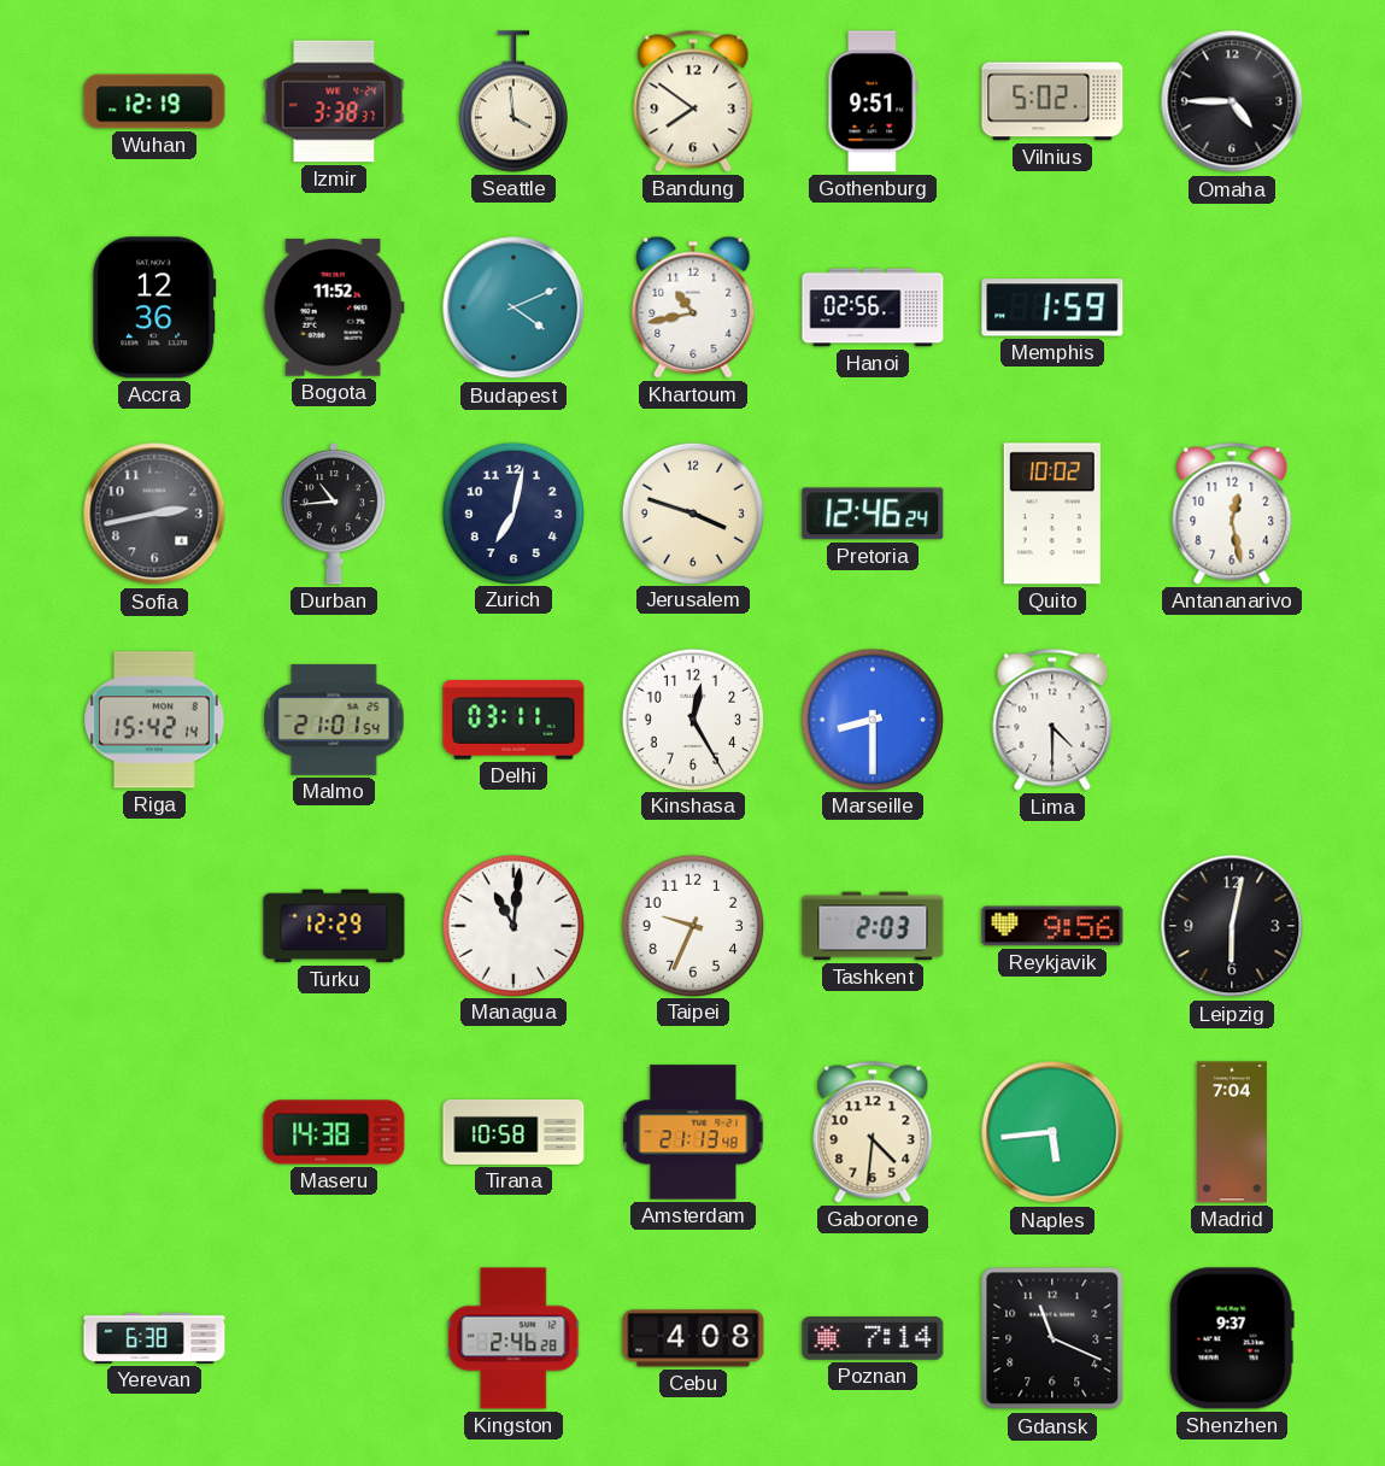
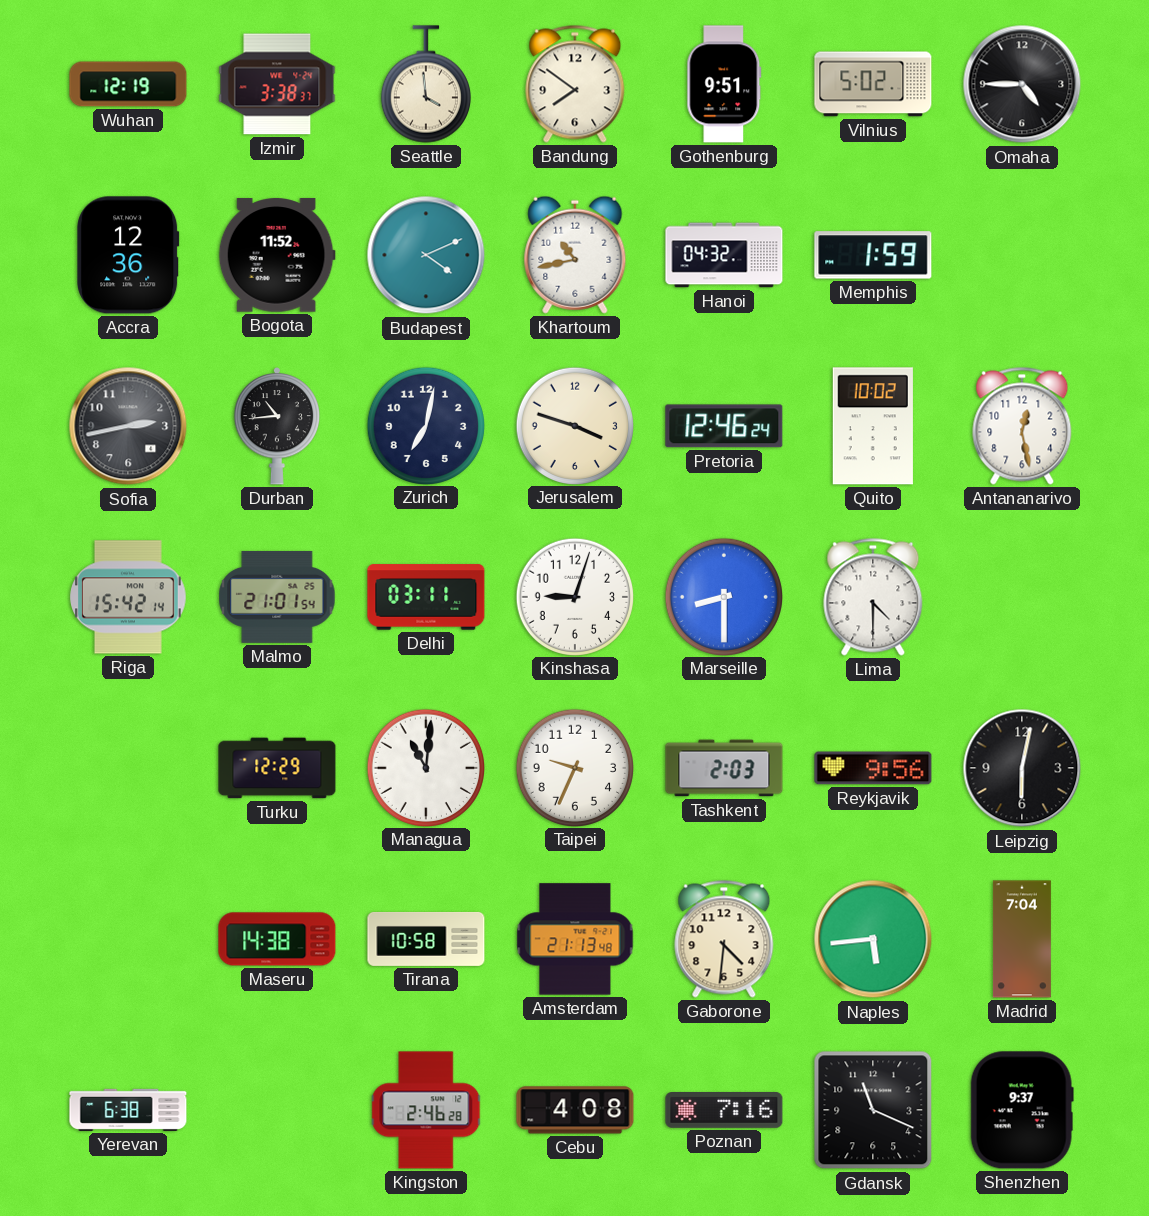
Hanoi: 02:56 -> 04:32 (724, 255)
Kinshasa: 12:25 -> 9:03 (575, 596)
Poznan: 7:14 -> 7:16 (724, 1111)
